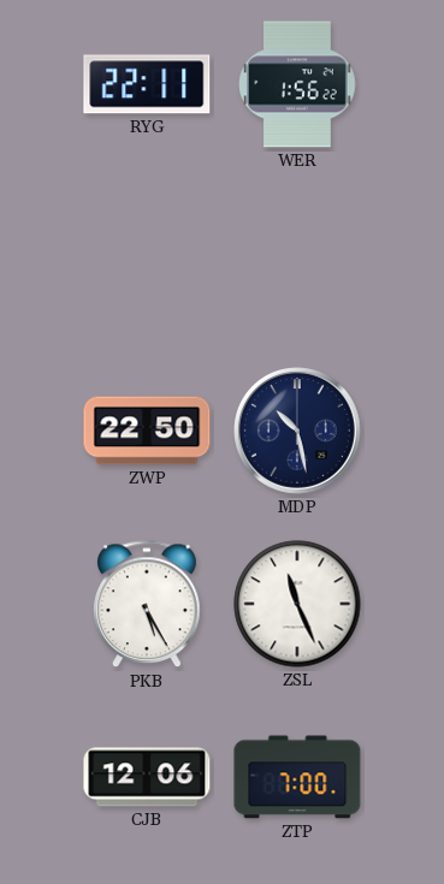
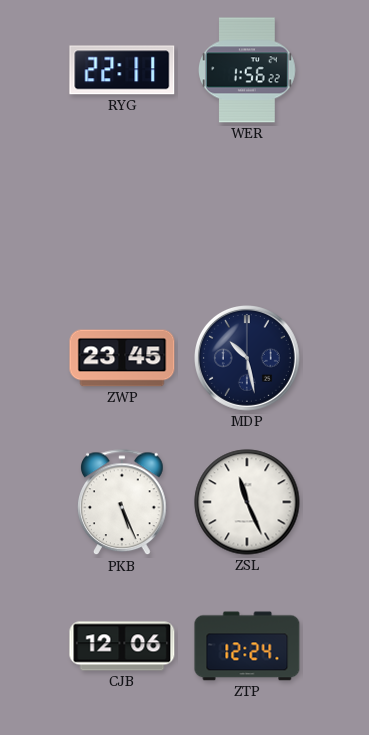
ZWP: 22:50 -> 23:45 (122, 358)
PKB: 5:25 -> 5:26 (123, 503)
ZTP: 7:00 -> 12:24 (247, 646)
